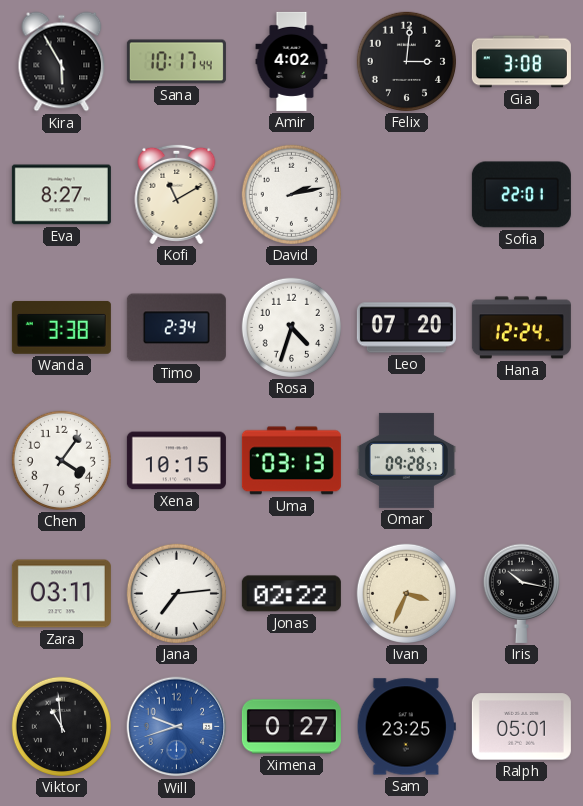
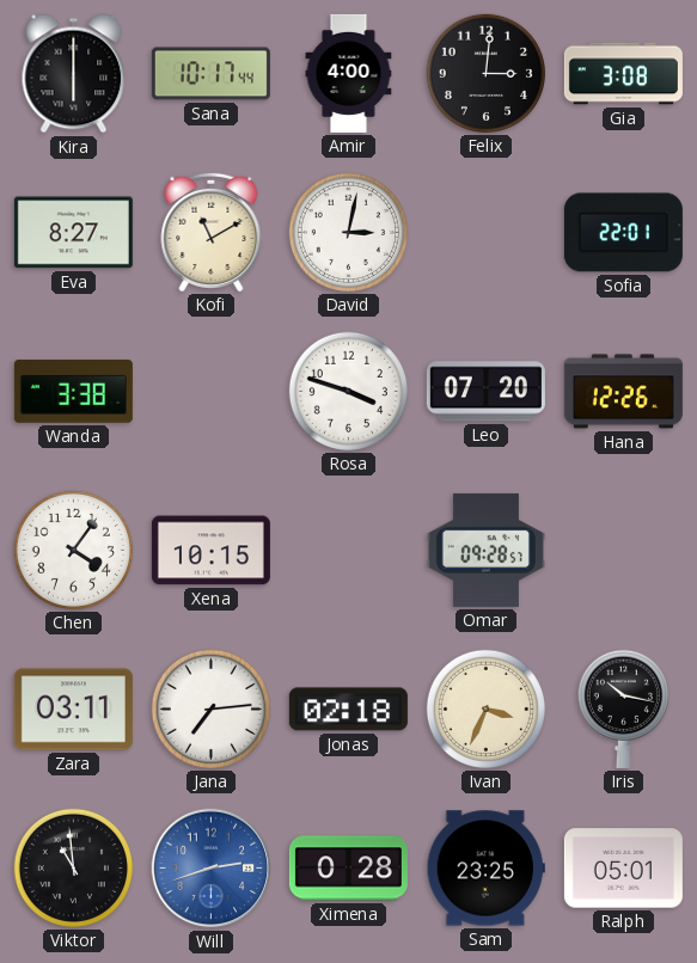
Kira: 5:55 -> 6:00 (74, 74)
Amir: 4:02 -> 4:00 (349, 73)
David: 2:13 -> 3:02 (348, 232)
Timo: 2:34 -> none (176, 328)
Rosa: 4:33 -> 3:48 (348, 391)
Hana: 12:24 -> 12:26 (623, 392)
Uma: 03:13 -> none (291, 461)
Jonas: 02:22 -> 02:18 (348, 710)
Will: 9:42 -> 2:42 (212, 869)
Ximena: 0:27 -> 0:28 (348, 869)
